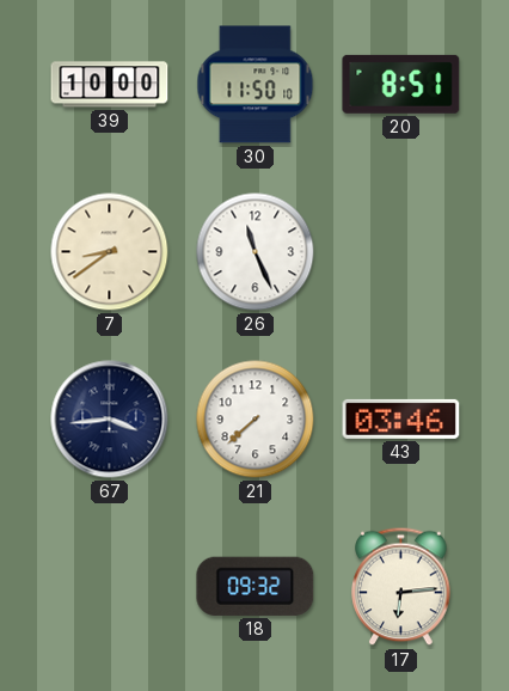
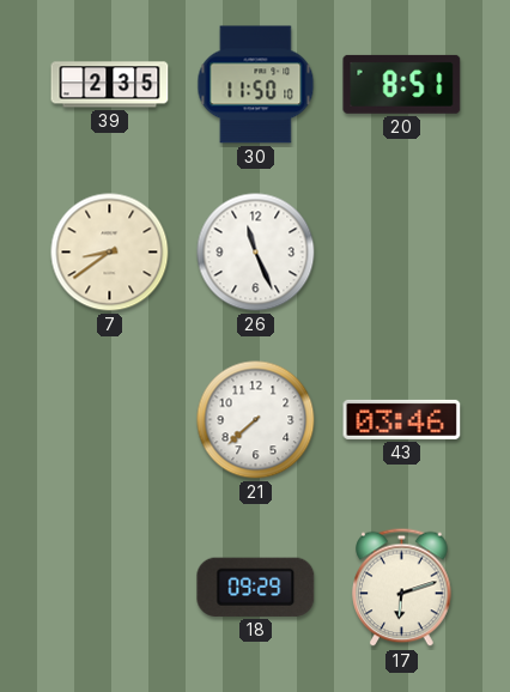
39: 10:00 -> 2:35 (110, 85)
67: 3:44 -> none (110, 420)
18: 09:32 -> 09:29 (256, 587)
17: 6:14 -> 6:12 (402, 588)
